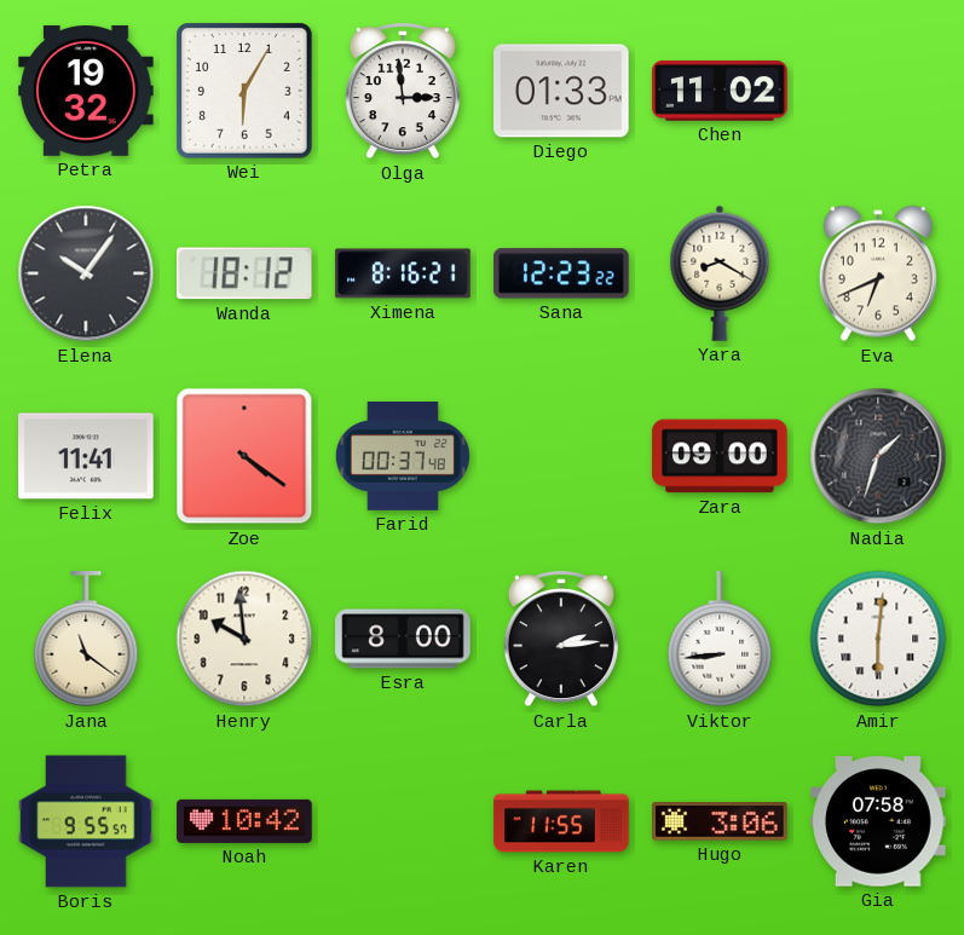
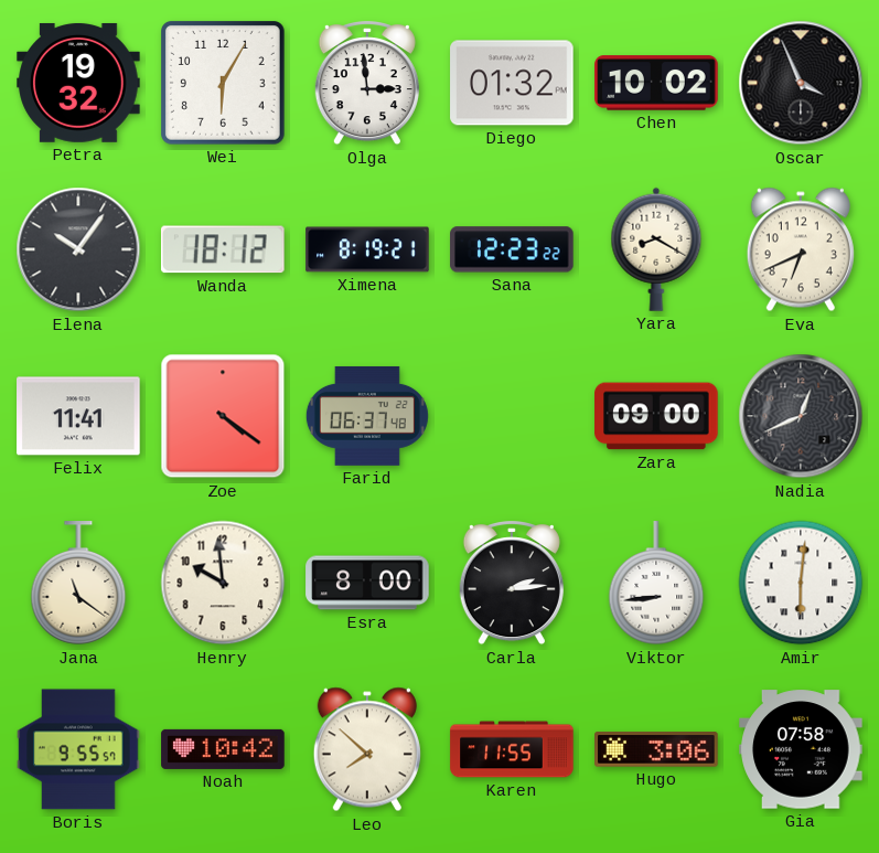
Diego: 01:33 -> 01:32 (512, 83)
Chen: 11:02 -> 10:02 (656, 83)
Oscar: none -> 3:56 (801, 83)
Ximena: 8:16 -> 8:19 (367, 249)
Farid: 00:37 -> 06:37 (367, 416)
Nadia: 1:33 -> 12:41 (801, 416)
Leo: none -> 7:52 (367, 749)
